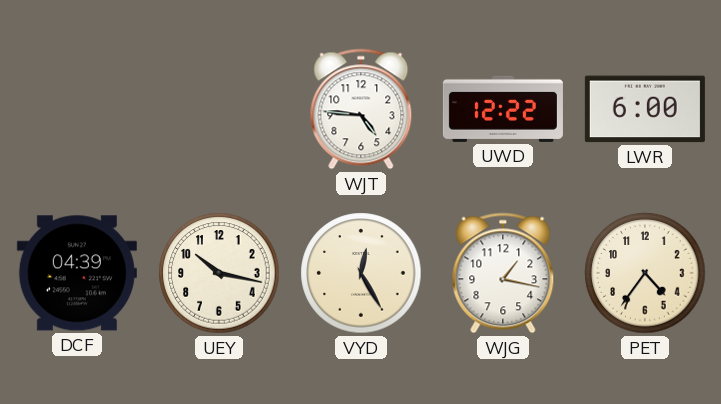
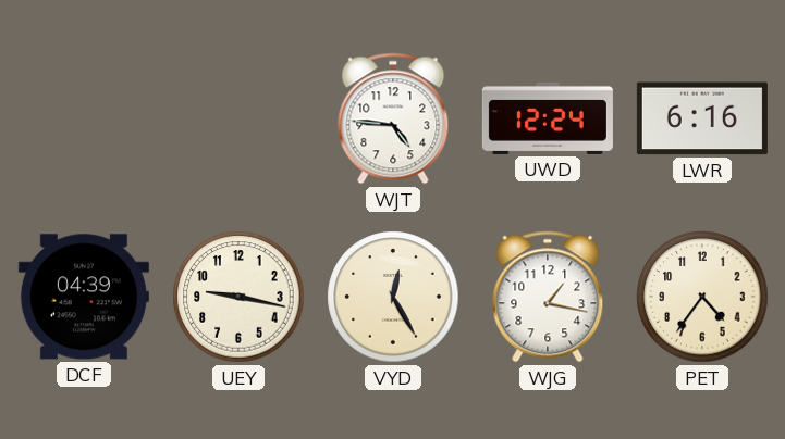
UWD: 12:22 -> 12:24 (548, 118)
LWR: 6:00 -> 6:16 (702, 118)
UEY: 10:17 -> 9:17 (238, 297)
